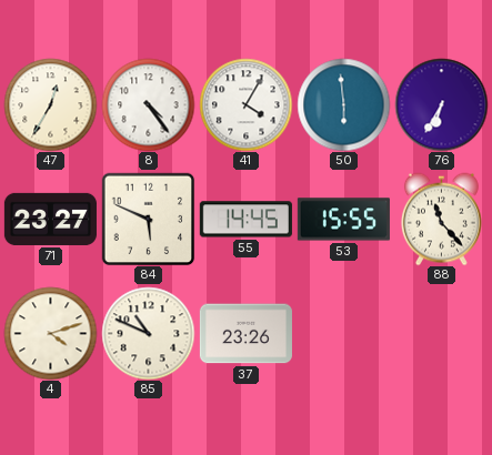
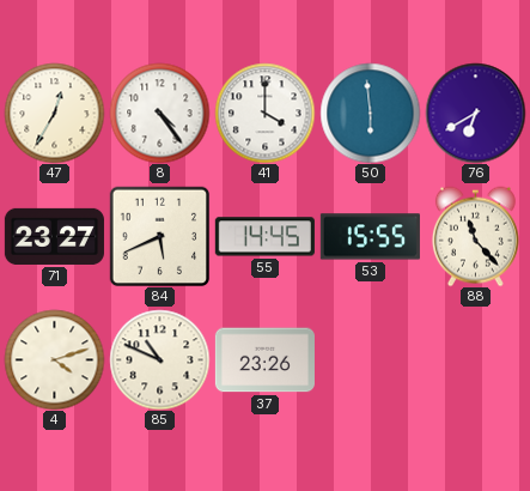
41: 4:05 -> 4:00 (264, 113)
76: 6:35 -> 6:40 (475, 113)
84: 5:49 -> 5:41 (159, 236)
